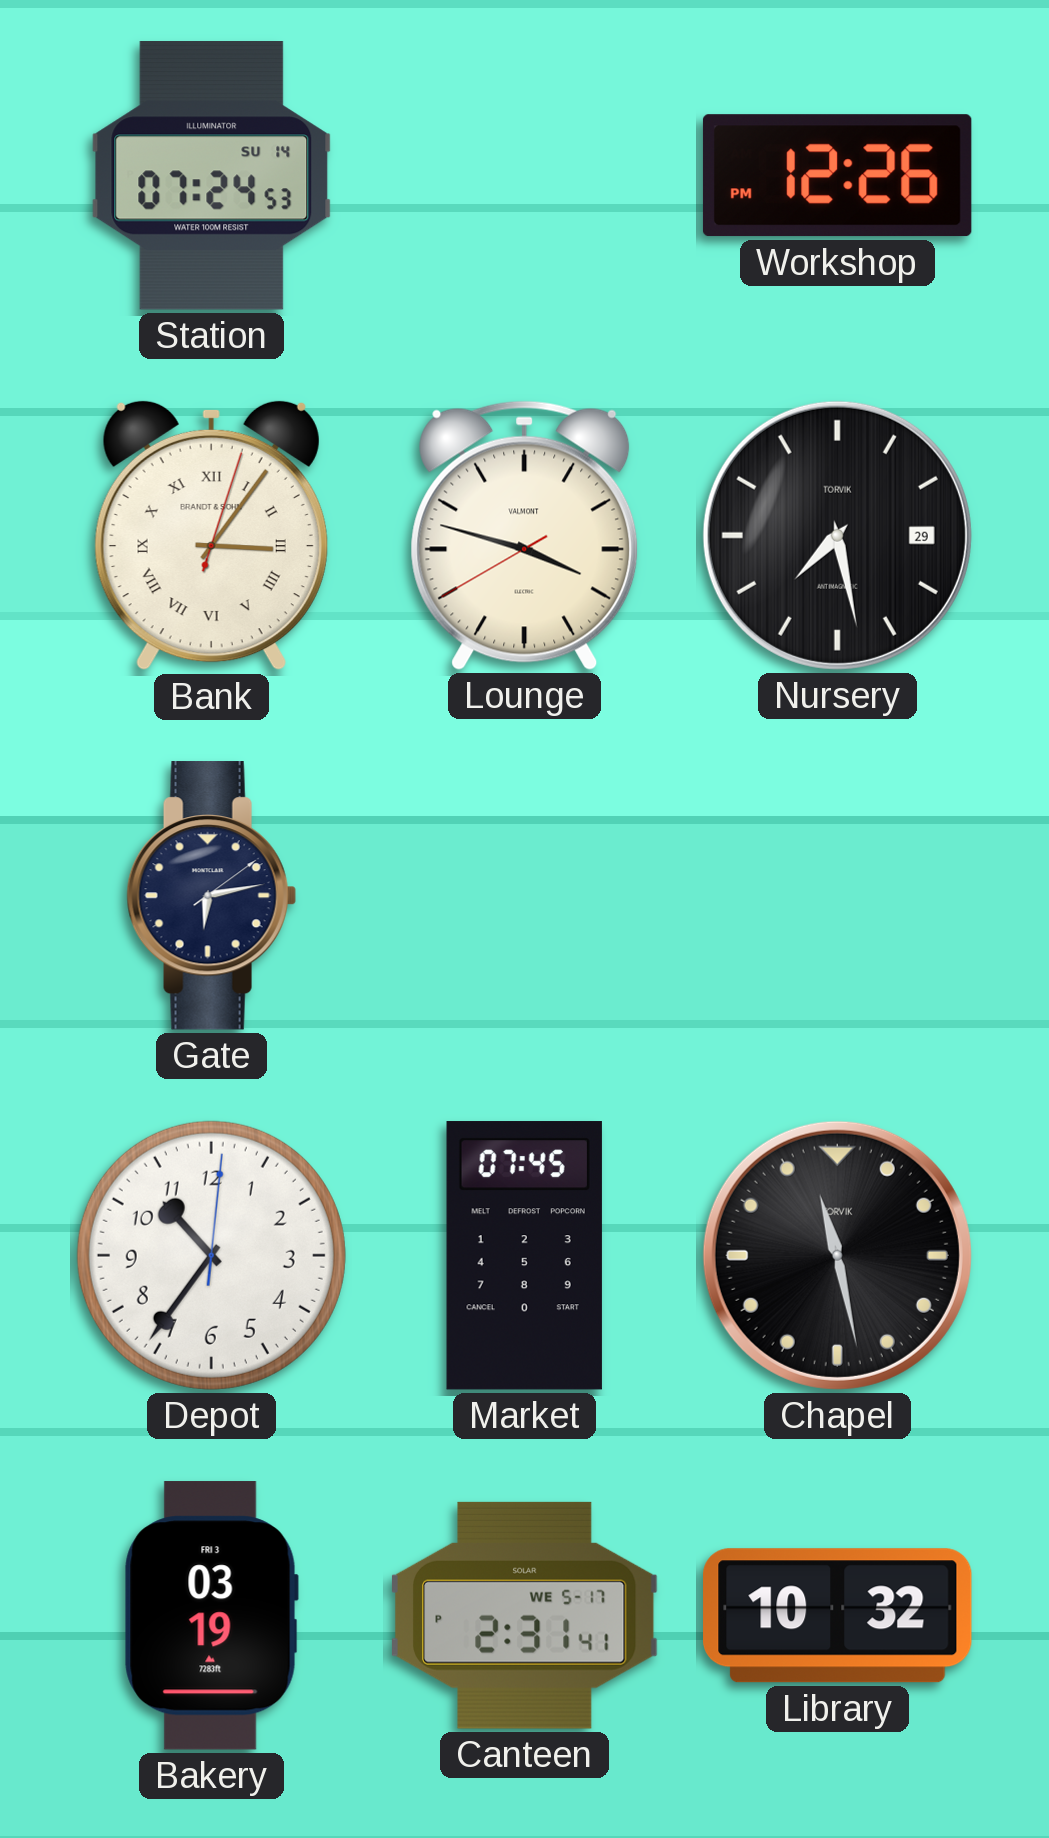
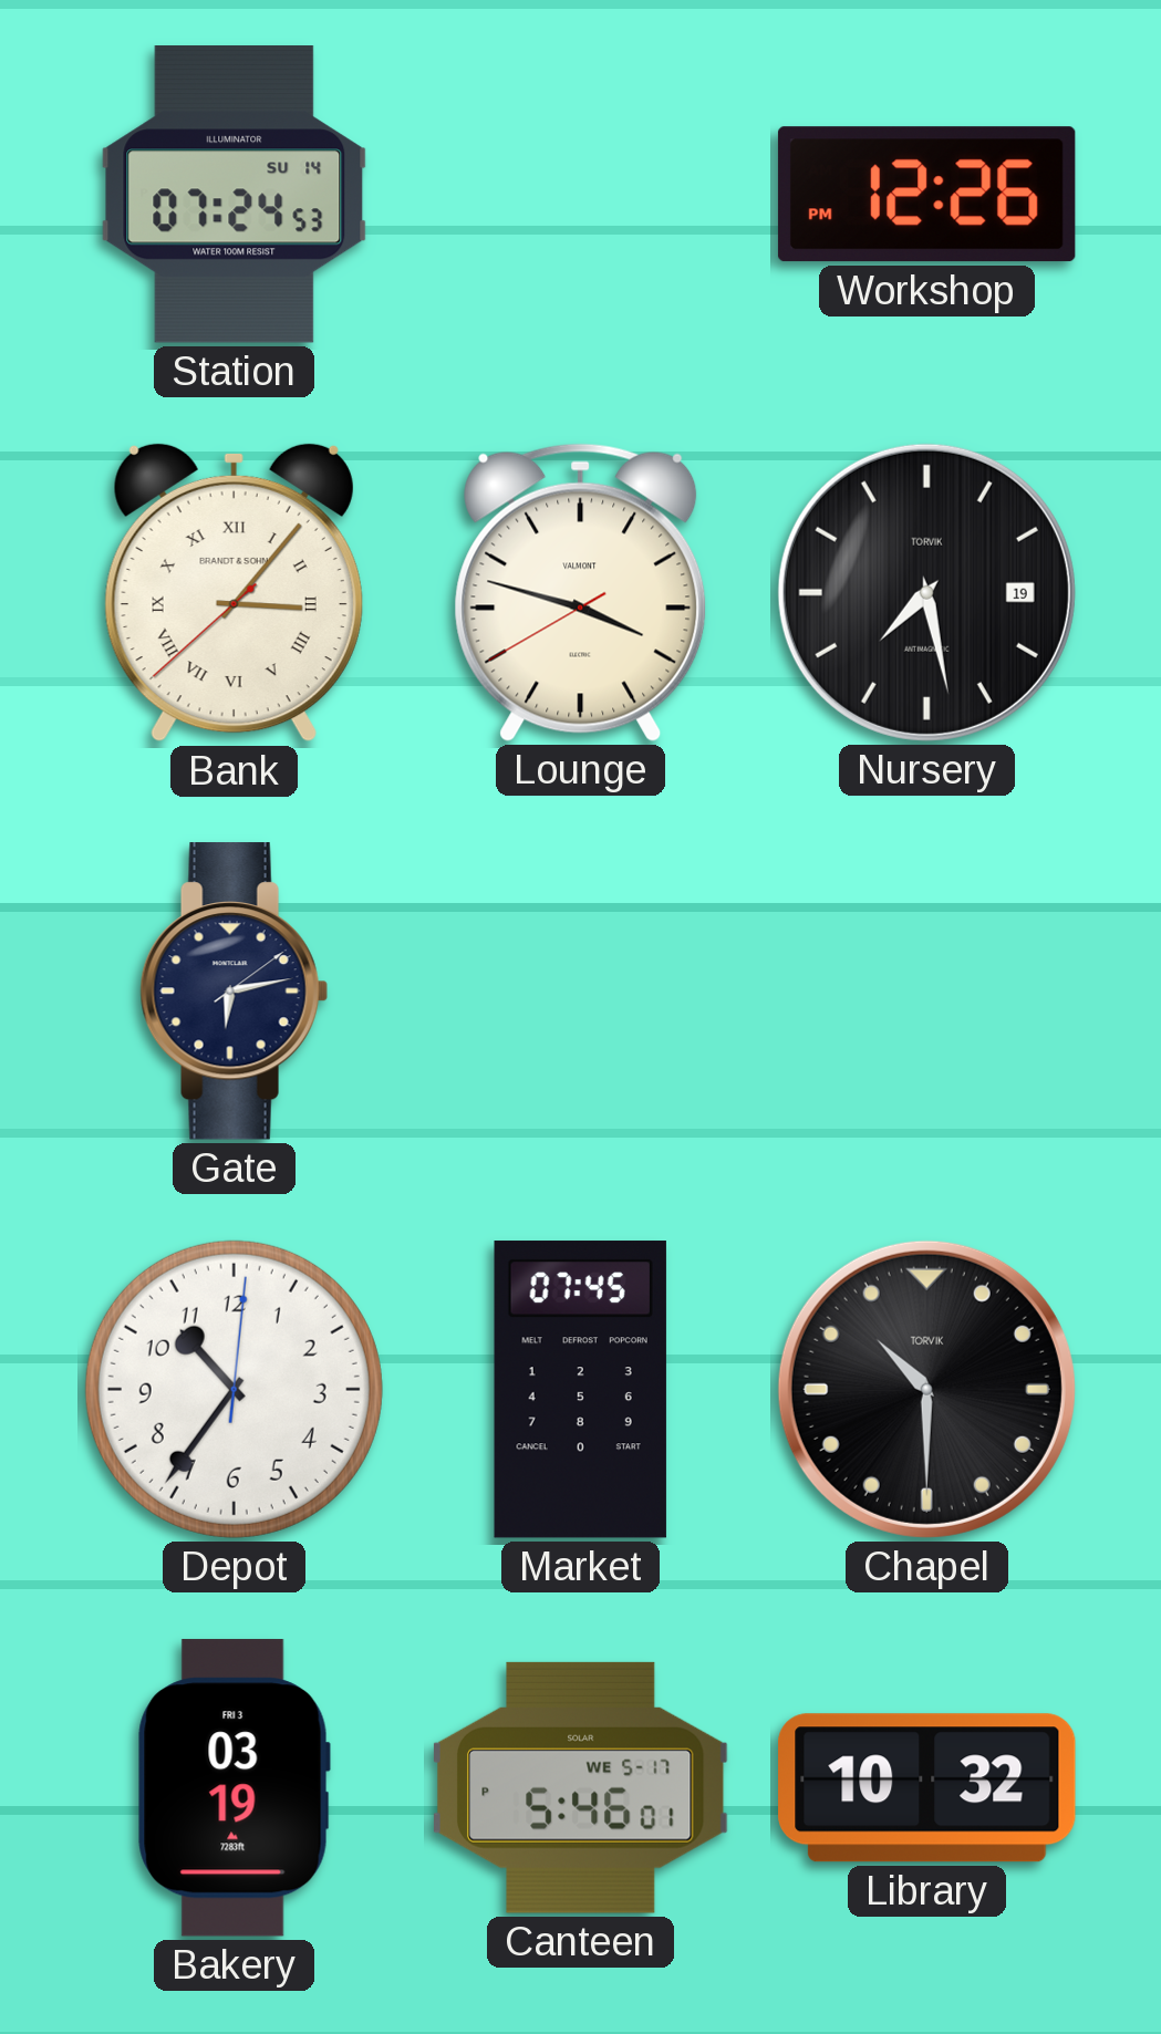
Bank: 3:06:03 -> 3:06:38 (234, 593)
Nursery date: 29 -> 19 (926, 592)
Chapel: 11:28 -> 10:30 (926, 1389)
Canteen: 2:31 -> 5:46 (580, 1787)
